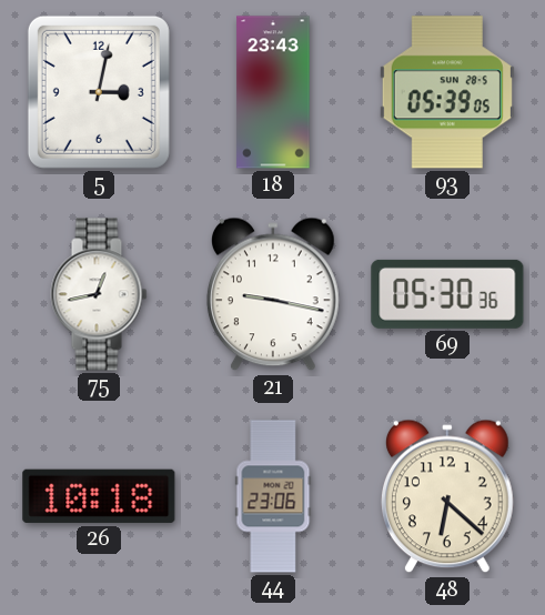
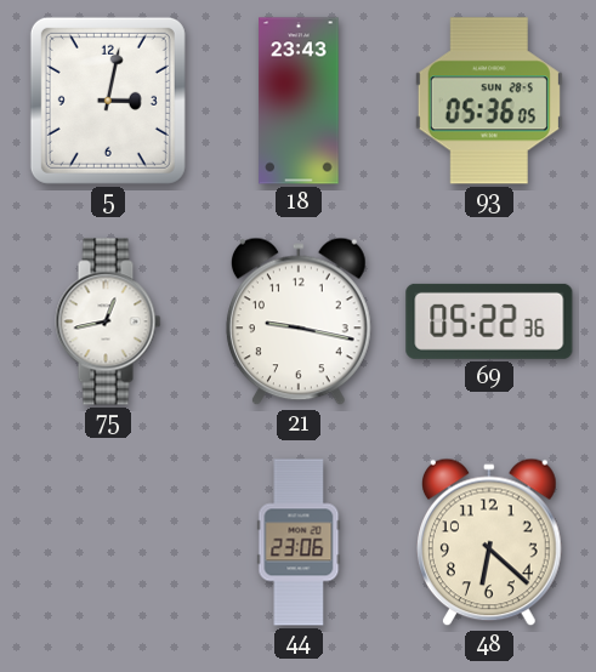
93: 05:39 -> 05:36 (489, 101)
69: 05:30 -> 05:22 (489, 321)
26: 10:18 -> none (99, 496)
